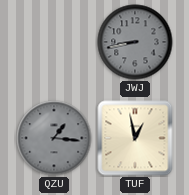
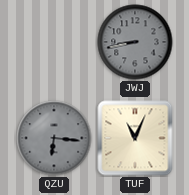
QZU: 1:16 -> 6:16 (54, 138)
TUF: 12:58 -> 11:04 (135, 138)
